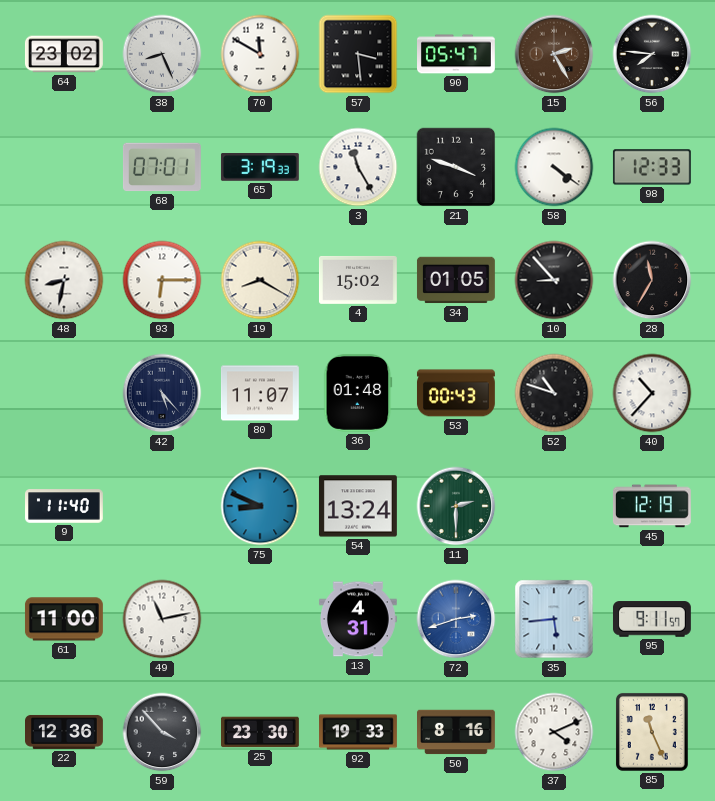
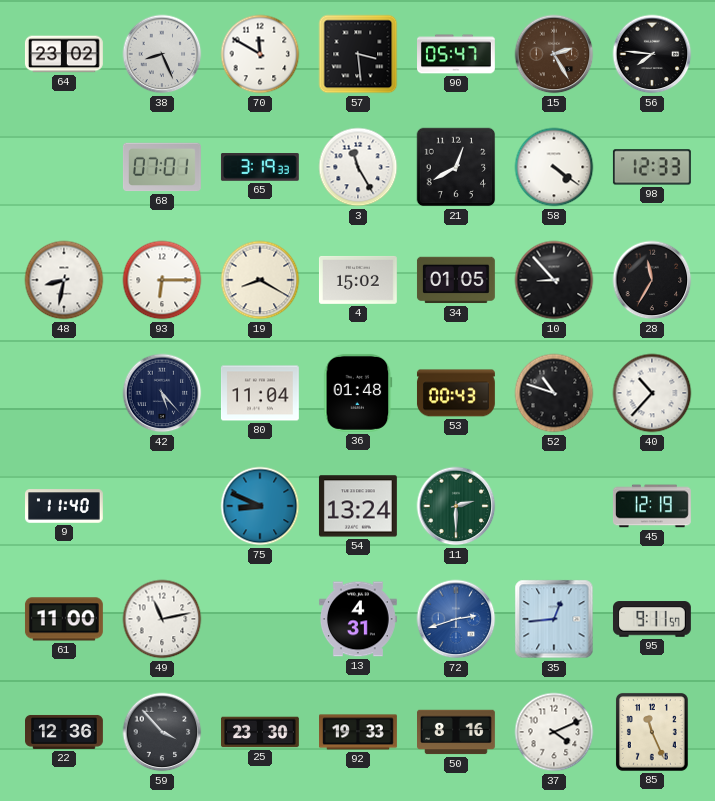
21: 3:48 -> 12:40 (456, 167)
80: 11:07 -> 11:04 (260, 393)
35: 5:44 -> 12:44 (554, 619)
